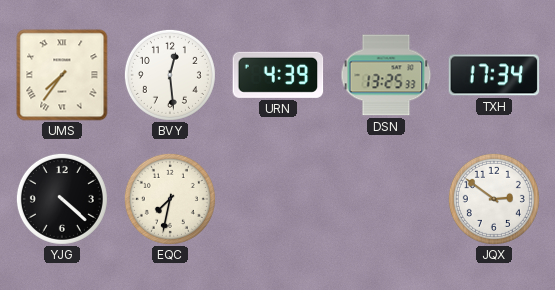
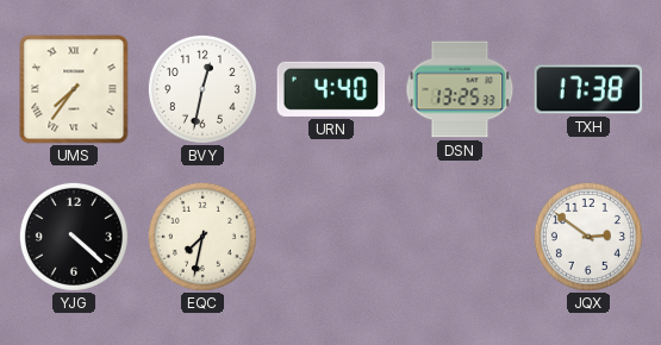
BVY: 12:29 -> 12:32 (202, 89)
URN: 4:39 -> 4:40 (331, 89)
TXH: 17:34 -> 17:38 (588, 89)
